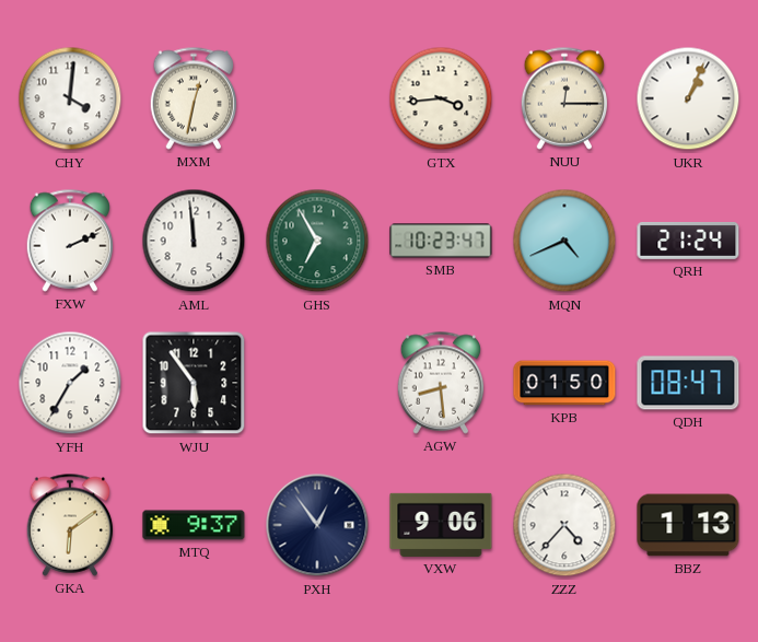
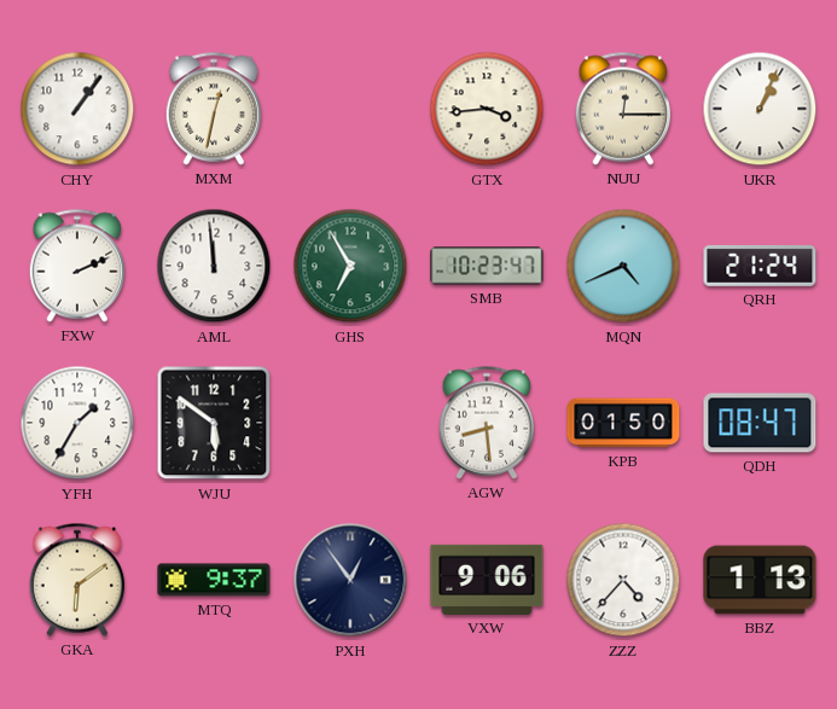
CHY: 4:01 -> 1:06 (77, 109)
WJU: 5:54 -> 5:51 (214, 423)
